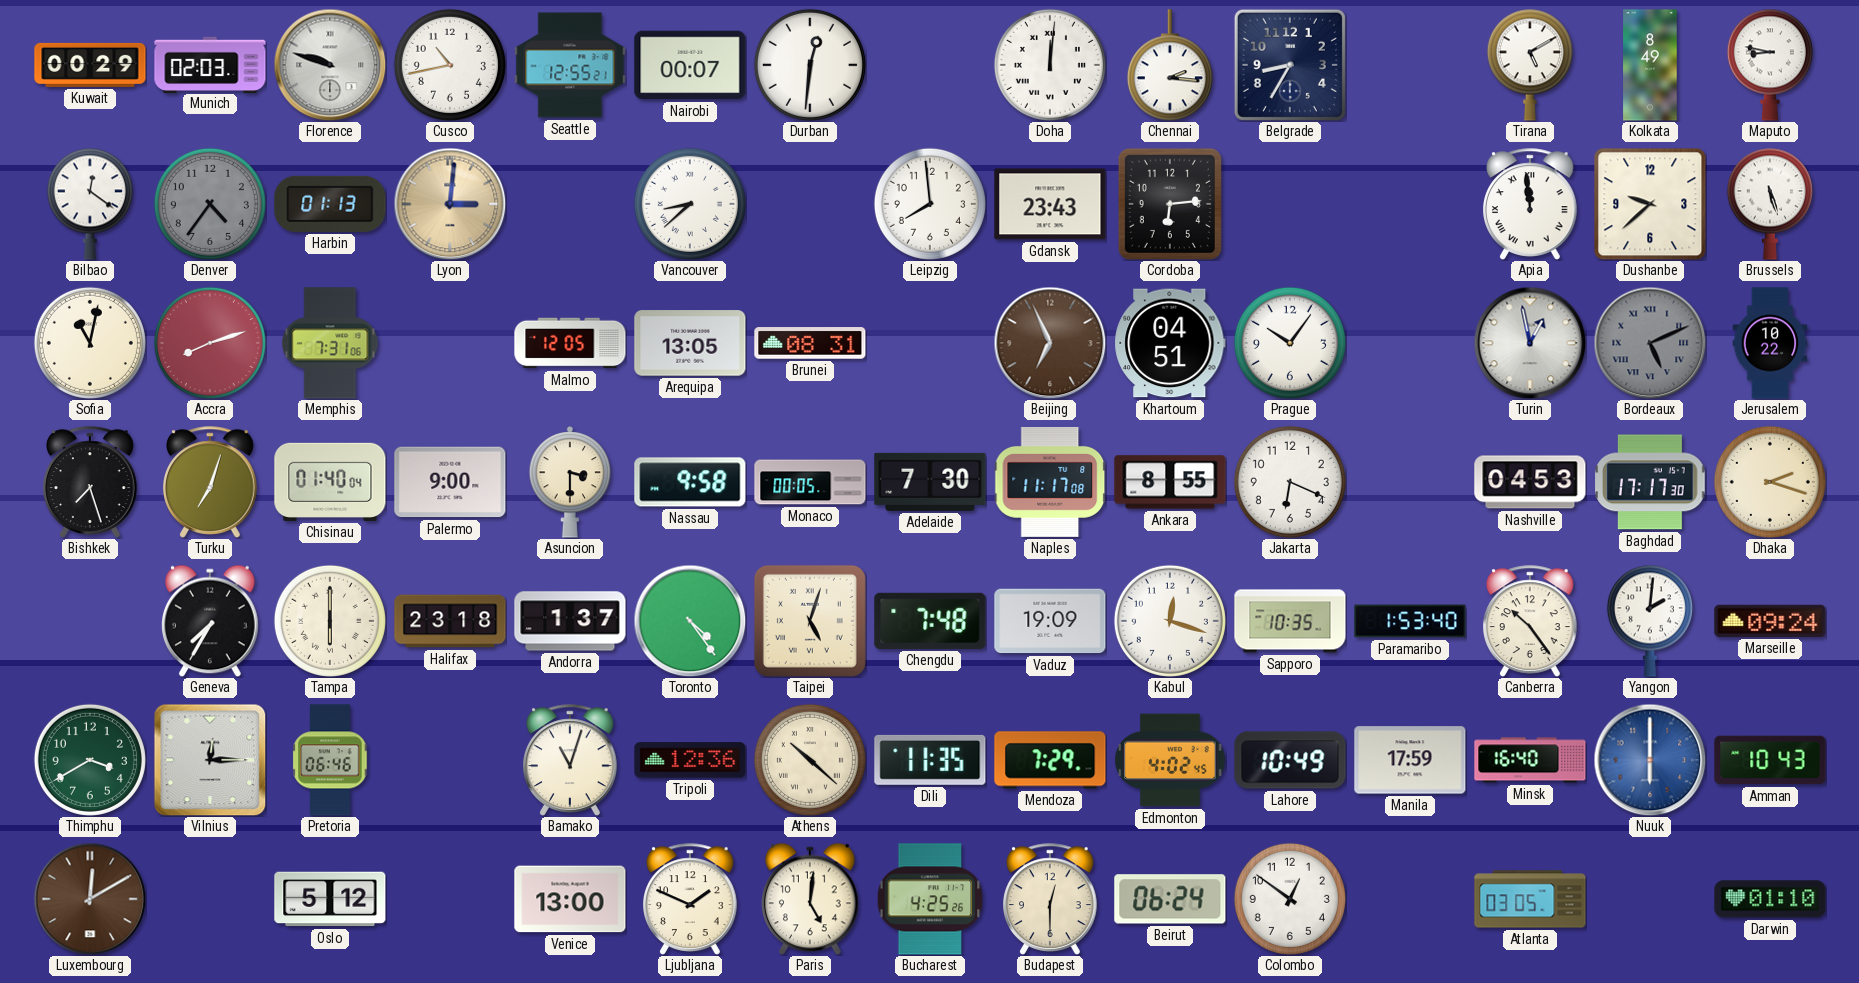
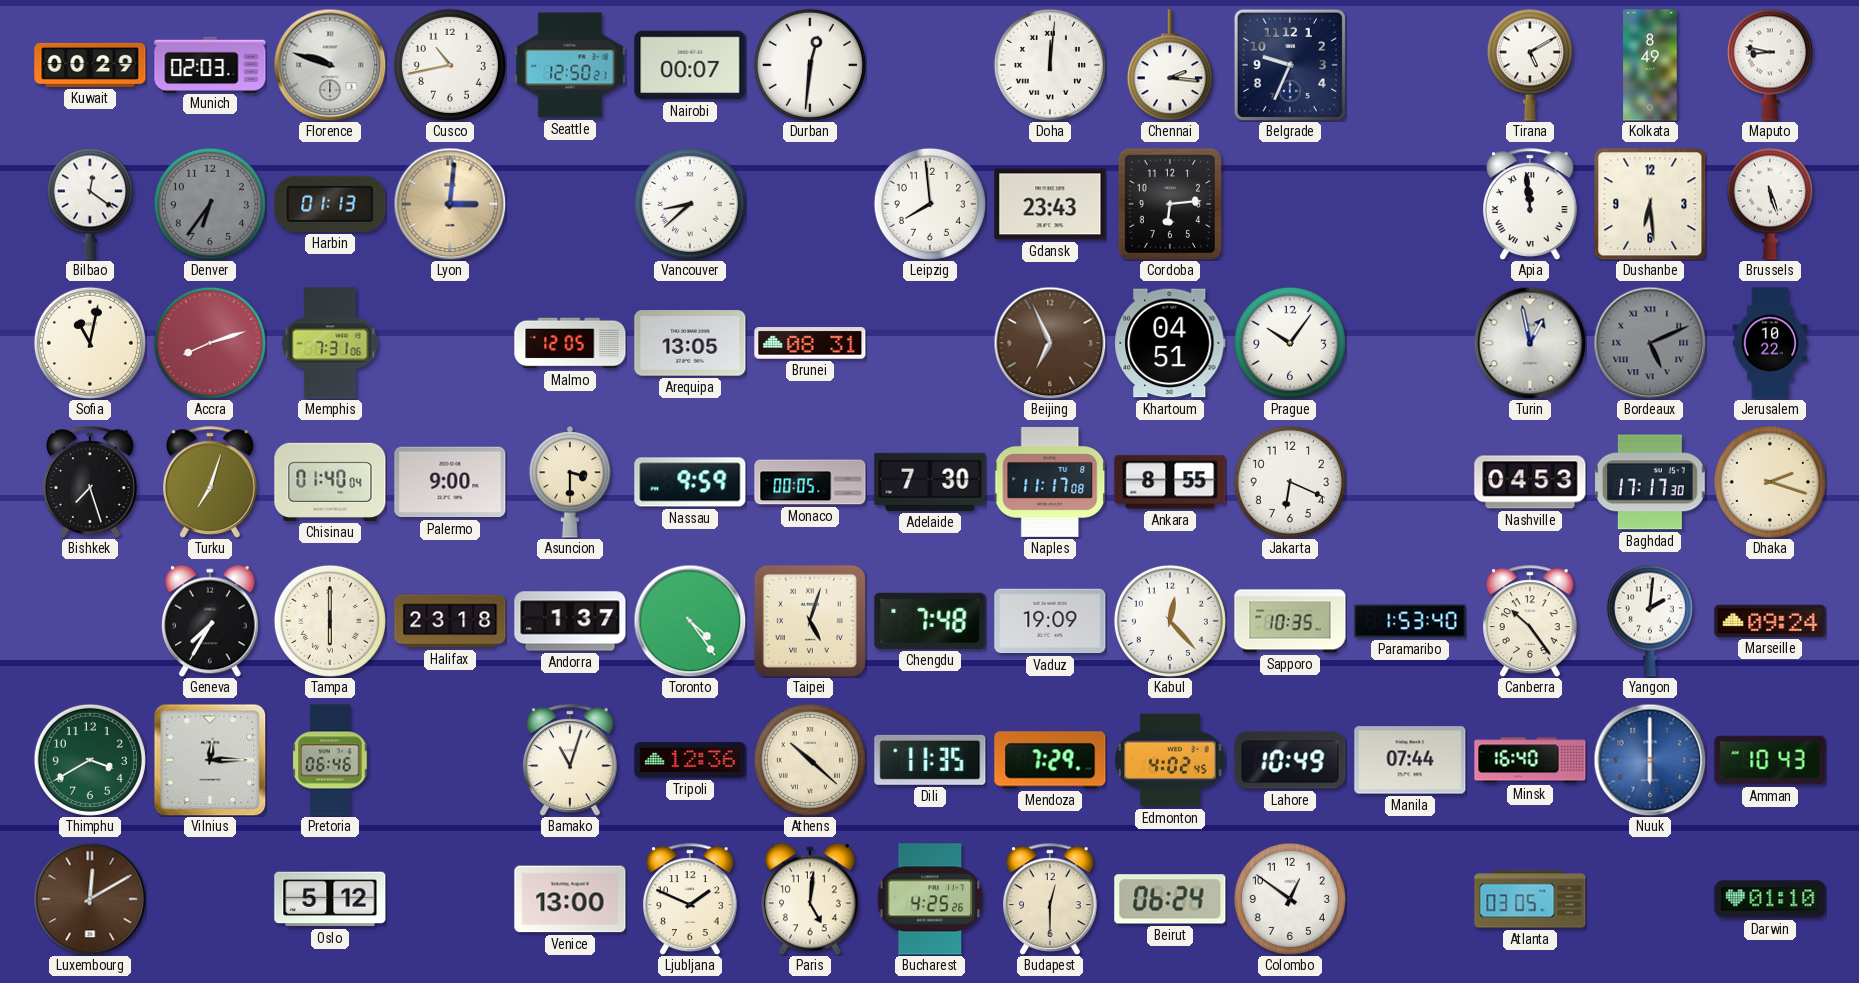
Seattle: 12:55 -> 12:50 (570, 65)
Belgrade: 8:35 -> 9:34 (1290, 65)
Denver: 4:36 -> 6:36 (210, 204)
Dushanbe: 9:38 -> 6:29 (1650, 204)
Nassau: 9:58 -> 9:59 (690, 482)
Kabul: 12:18 -> 12:23 (1170, 621)
Manila: 17:59 -> 07:44 (1410, 760)
